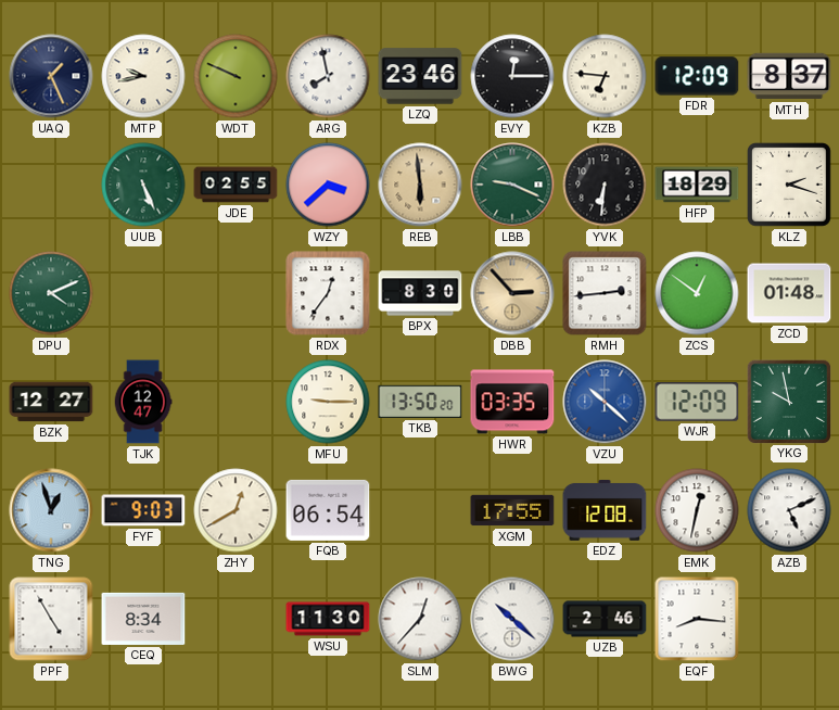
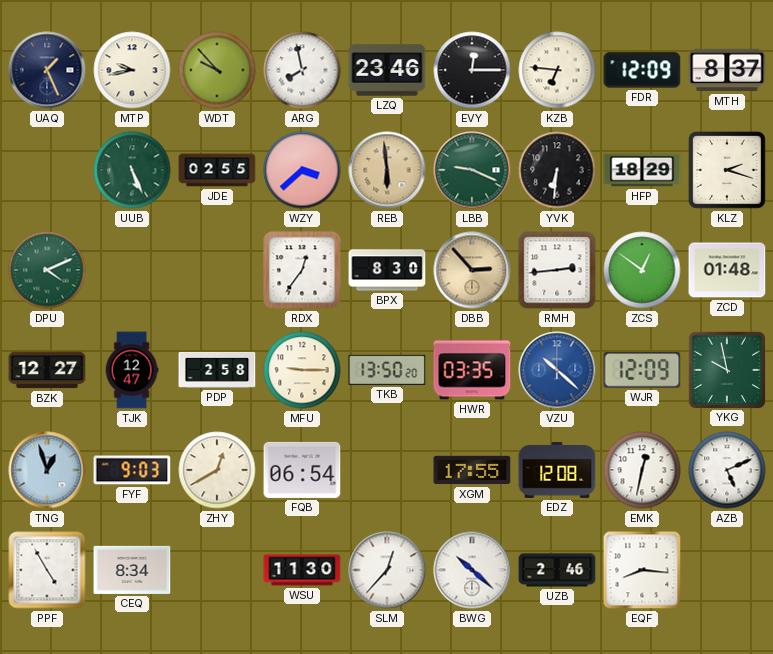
WDT: 9:49 -> 9:53 (217, 70)
PDP: none -> 2:58 (217, 370)
